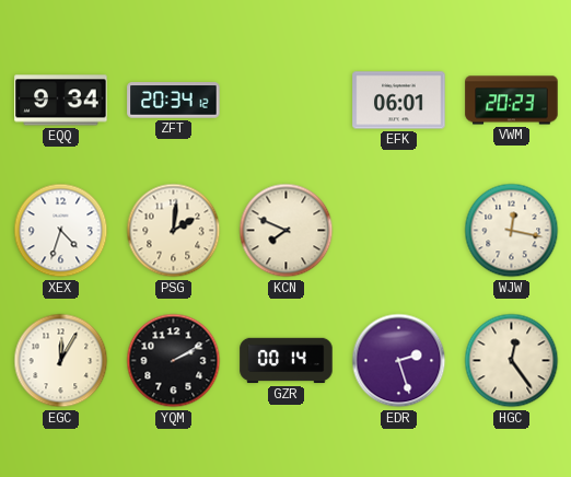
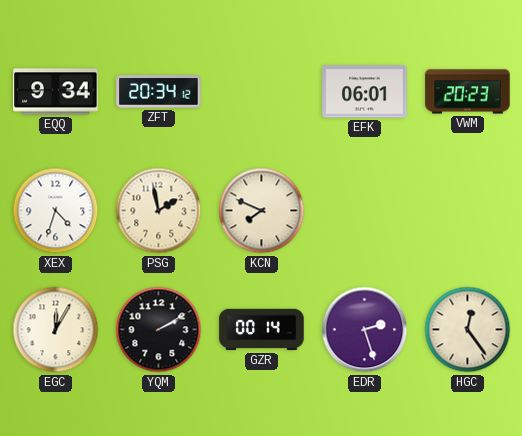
PSG: 2:01 -> 1:58 (159, 211)
WJW: 12:17 -> none (512, 231)
